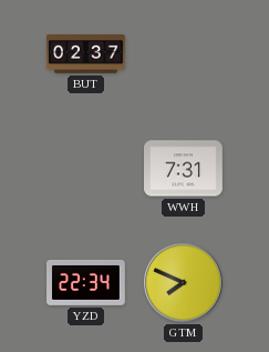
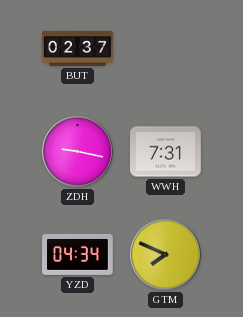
ZDH: none -> 9:17 (78, 152)
YZD: 22:34 -> 04:34 (78, 254)
